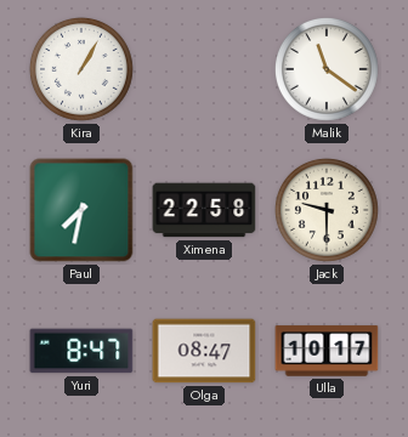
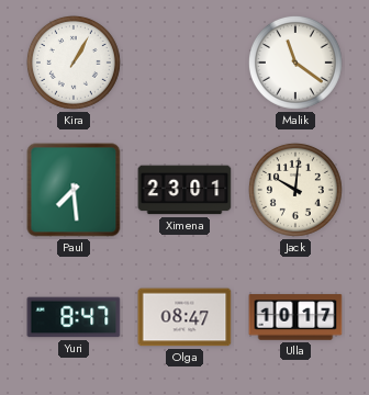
Paul: 7:32 -> 7:29 (74, 190)
Ximena: 22:58 -> 23:01 (185, 190)
Jack: 9:30 -> 10:01 (295, 190)
